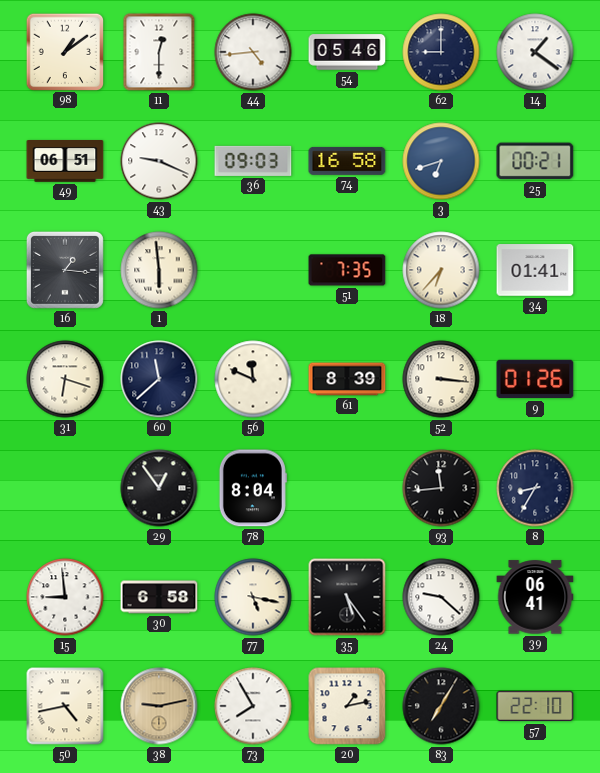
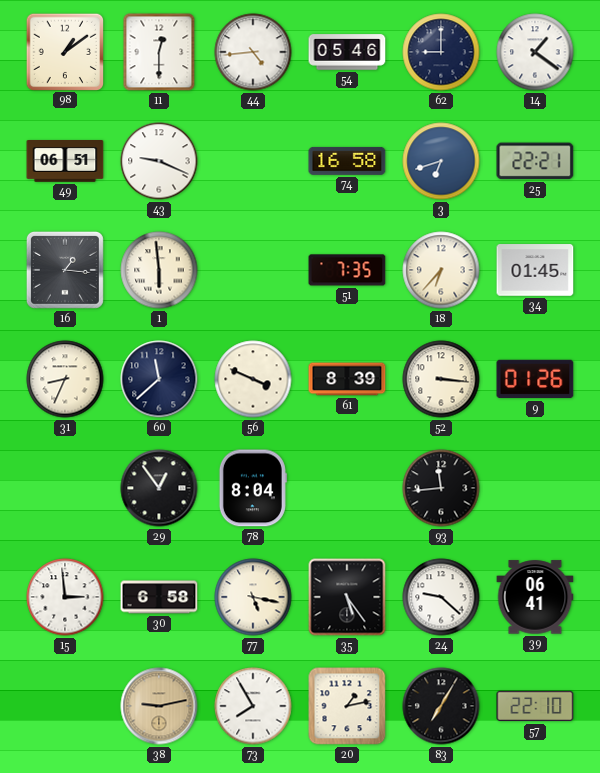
36: 09:03 -> none (253, 161)
25: 00:21 -> 22:21 (535, 161)
34: 01:41 -> 01:45 (535, 270)
31: 6:18 -> 8:34 (65, 379)
56: 11:49 -> 3:49 (253, 379)
8: 8:35 -> none (535, 488)
15: 8:59 -> 2:59 (65, 597)
50: 4:43 -> none (65, 706)
